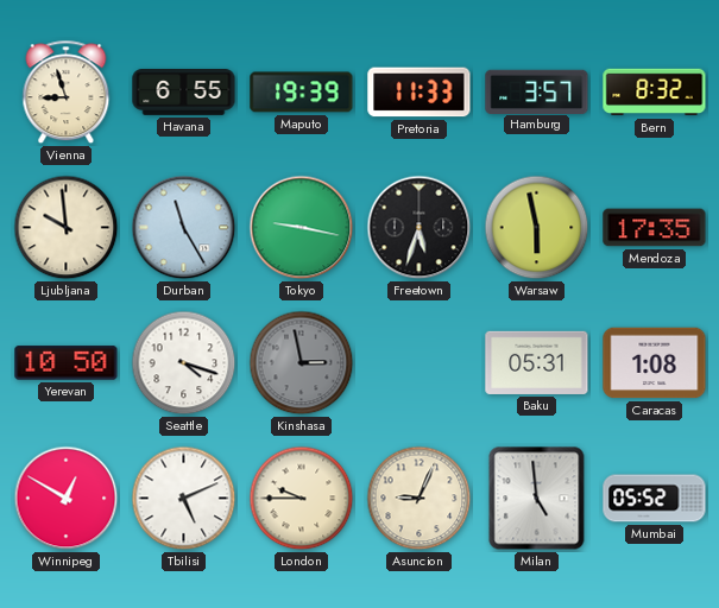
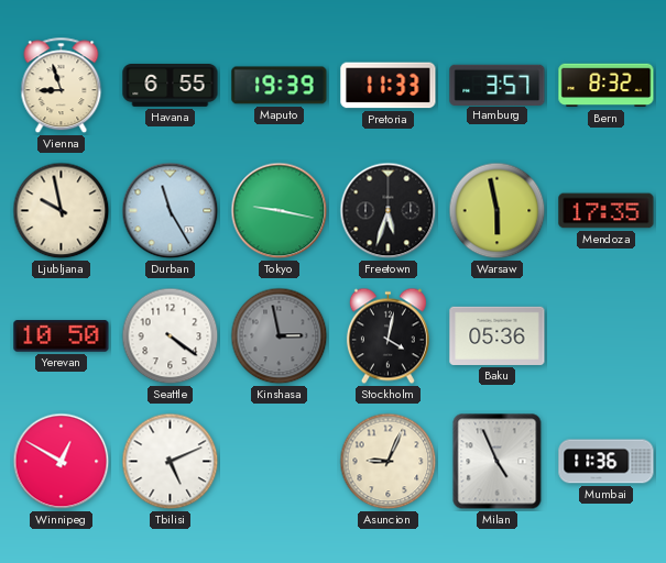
Ljubljana: 9:59 -> 9:58 (62, 211)
Seattle: 4:18 -> 4:21 (171, 336)
Stockholm: none -> 4:02 (387, 336)
Baku: 05:31 -> 05:36 (498, 335)
Caracas: 1:08 -> none (655, 363)
London: 9:45 -> none (302, 499)
Milan: 4:59 -> 4:56 (498, 462)
Mumbai: 05:52 -> 11:36 (607, 462)
